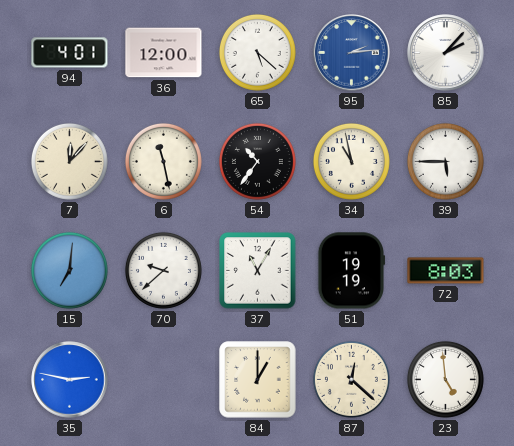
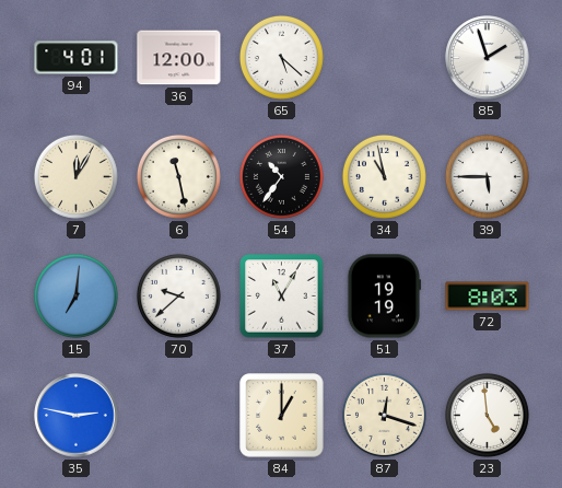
95: 2:14 -> none (352, 53)
85: 2:07 -> 1:57 (488, 58)
7: 12:07 -> 12:05 (75, 176)
87: 12:22 -> 12:18 (384, 415)
